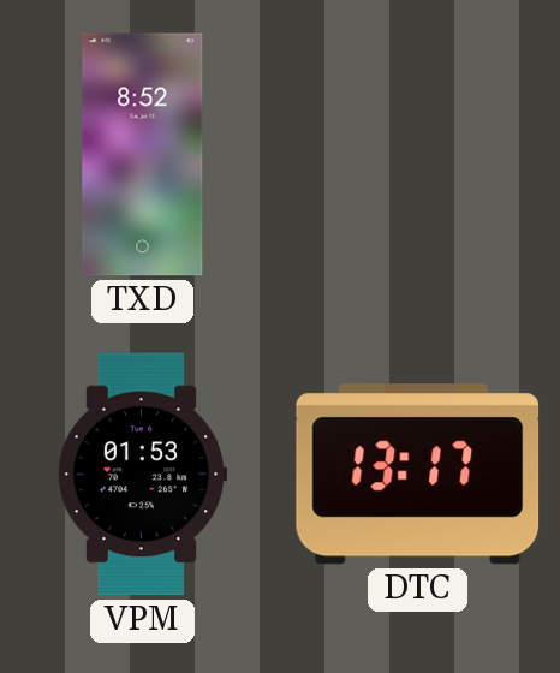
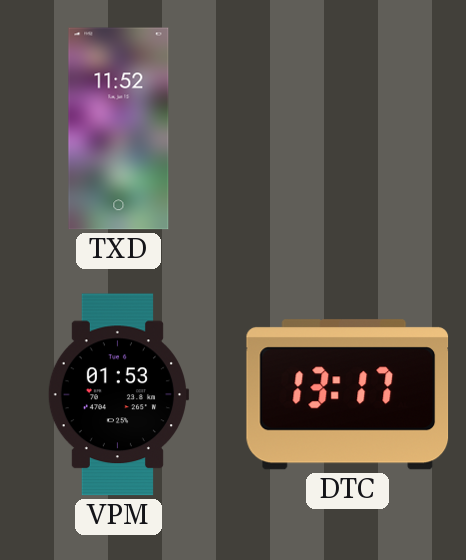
TXD: 8:52 -> 11:52 (119, 129)
